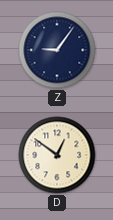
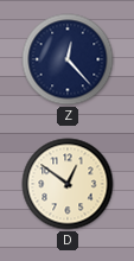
Z: 9:06 -> 12:23 (68, 59)
